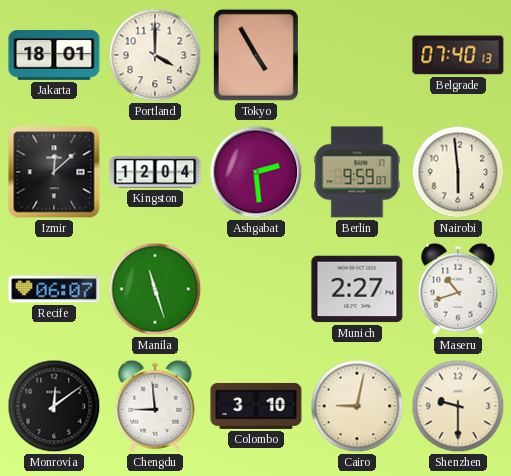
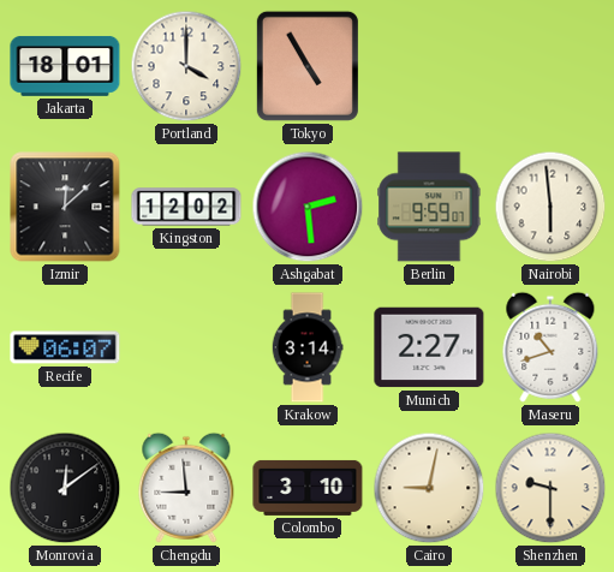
Belgrade: 07:40 -> none (458, 55)
Kingston: 12:04 -> 12:02 (186, 207)
Manila: 11:27 -> none (155, 289)
Krakow: none -> 3:14 (308, 347)
